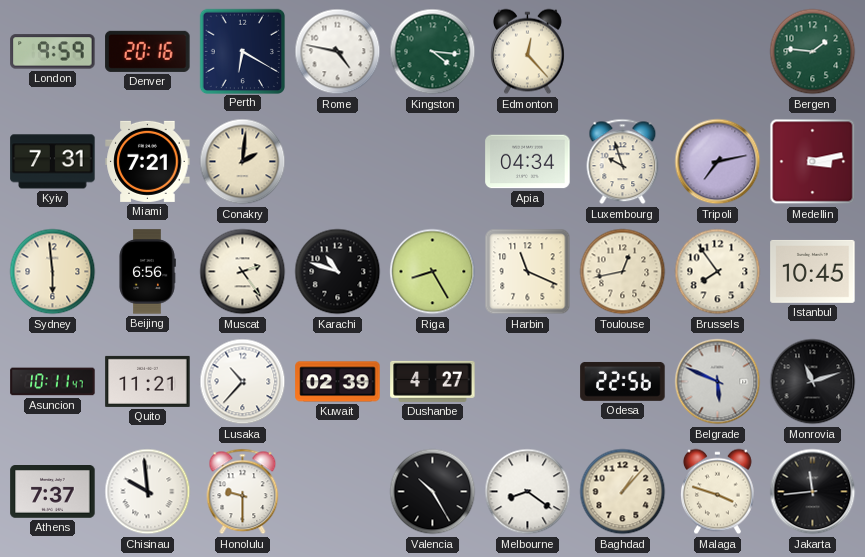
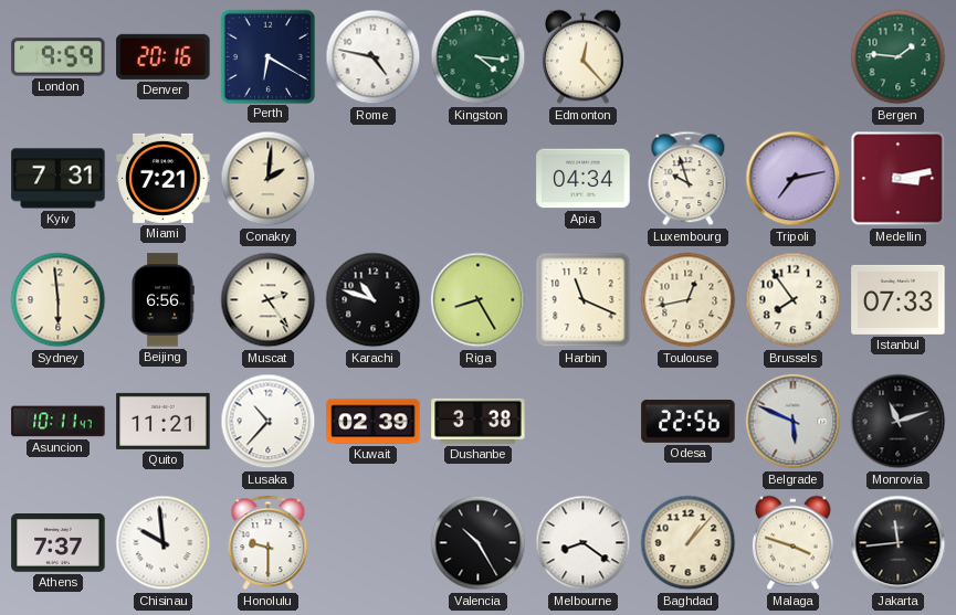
Istanbul: 10:45 -> 07:33 (899, 299)
Dushanbe: 4:27 -> 3:38 (479, 421)
